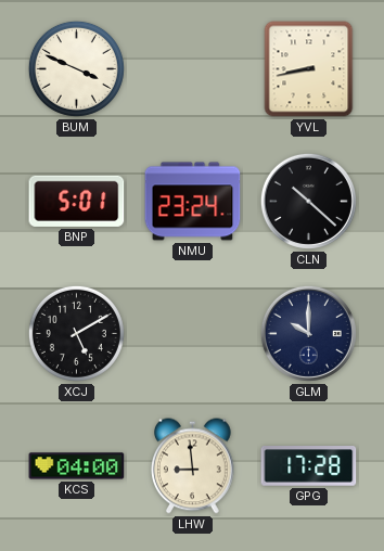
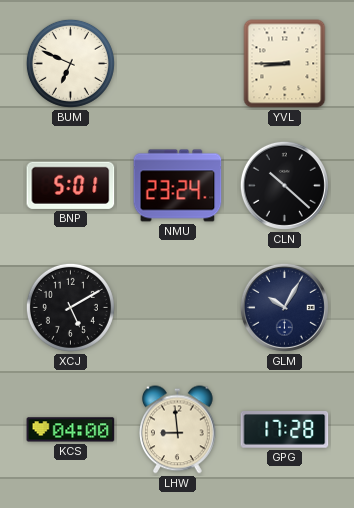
BUM: 3:49 -> 6:49 (70, 63)
YVL: 8:43 -> 8:45 (285, 64)
GLM: 10:00 -> 10:05 (284, 307)
